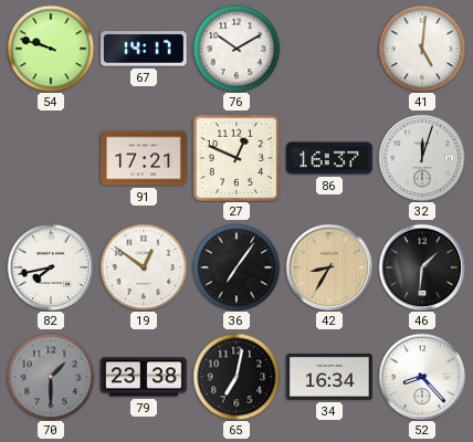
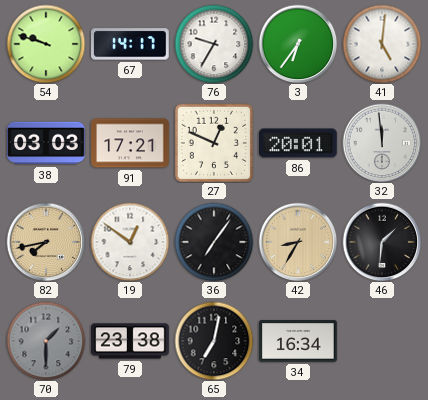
76: 10:10 -> 9:35 (214, 44)
3: none -> 6:36 (298, 44)
38: none -> 03:03 (46, 143)
86: 16:37 -> 20:01 (299, 143)
32: 12:03 -> 11:59 (382, 143)
82 dial: white -> champagne (46, 242)
52: 8:23 -> none (422, 377)
